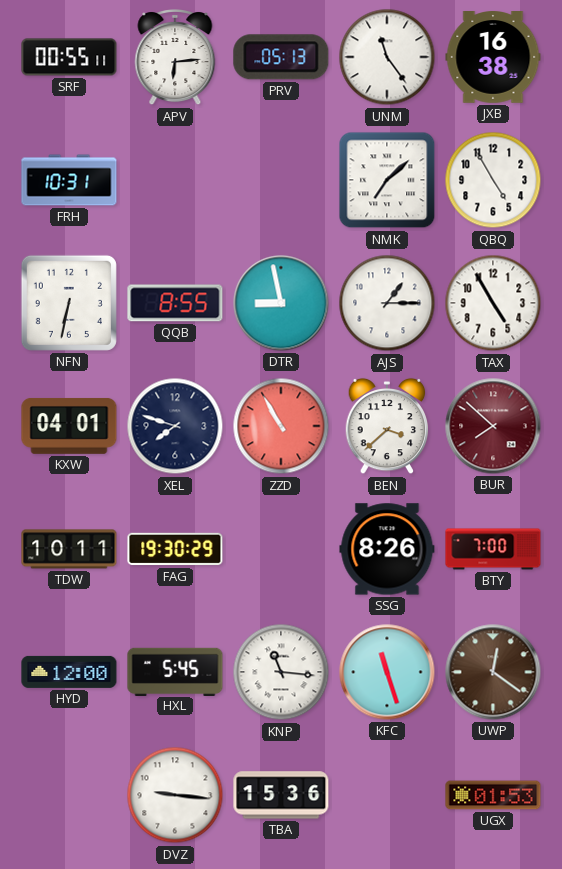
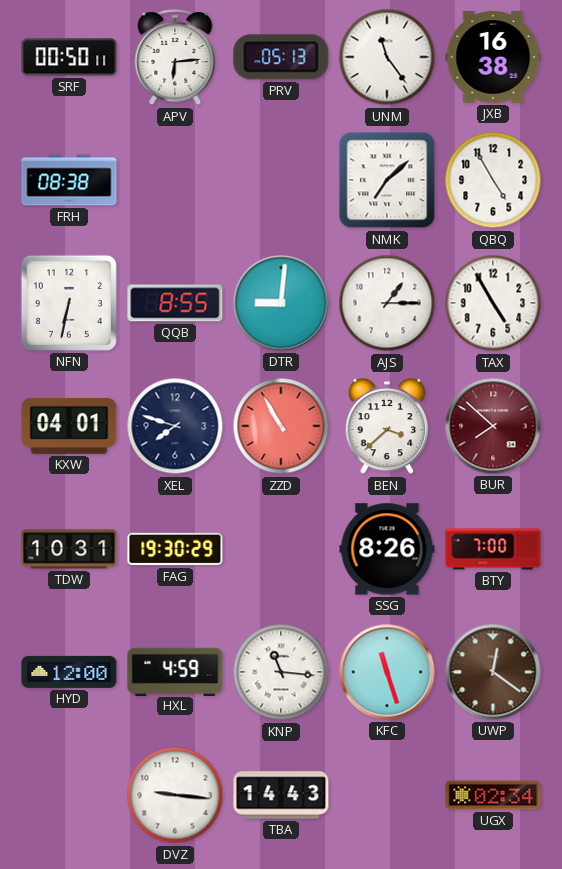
SRF: 00:55 -> 00:50 (69, 57)
FRH: 10:31 -> 08:38 (69, 180)
DTR: 8:58 -> 9:01 (281, 303)
TDW: 10:11 -> 10:31 (69, 549)
HXL: 5:45 -> 4:59 (175, 671)
TBA: 15:36 -> 14:43 (281, 795)
UGX: 01:53 -> 02:34 (493, 795)
